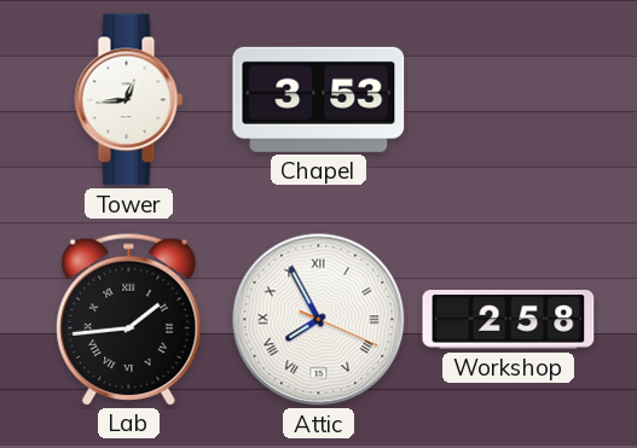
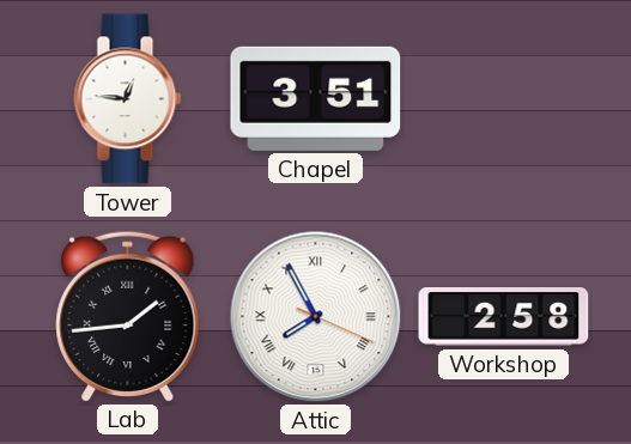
Tower: 12:44 -> 12:46 (128, 99)
Chapel: 3:53 -> 3:51 (316, 98)
